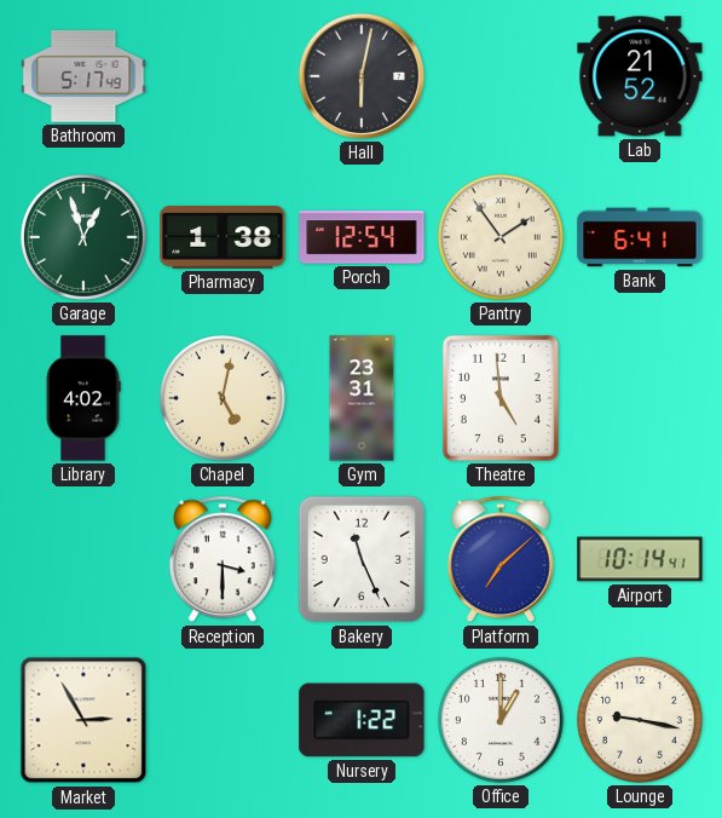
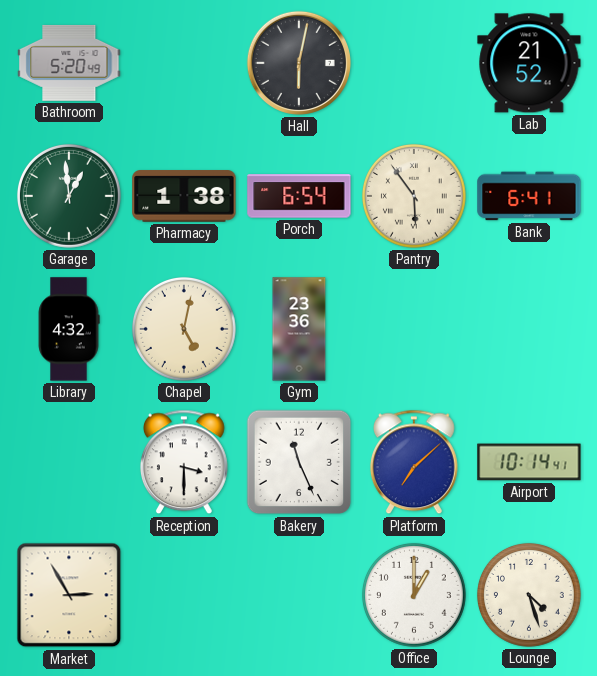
Bathroom: 5:17 -> 5:20 (69, 63)
Garage: 12:57 -> 12:59 (69, 196)
Porch: 12:54 -> 6:54 (299, 196)
Pantry: 1:54 -> 5:54 (414, 196)
Library: 4:02 -> 4:32 (69, 329)
Gym: 23:31 -> 23:36 (299, 329)
Theatre: 4:59 -> none (501, 398)
Nursery: 1:22 -> none (362, 720)
Lounge: 9:17 -> 4:27 (529, 595)
